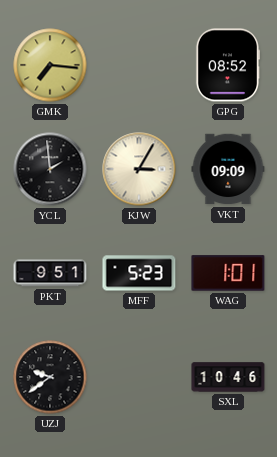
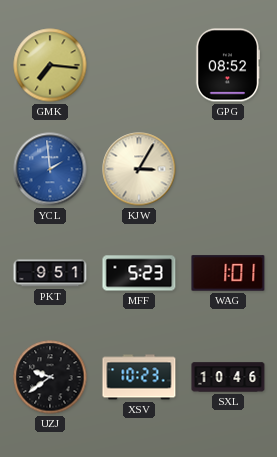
YCL dial: black -> blue (50, 169)
VKT: 09:09 -> none (228, 169)
XSV: none -> 10:23 (139, 377)
